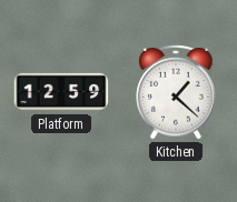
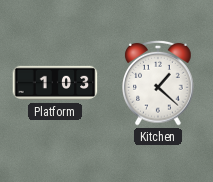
Platform: 12:59 -> 1:03 (55, 83)
